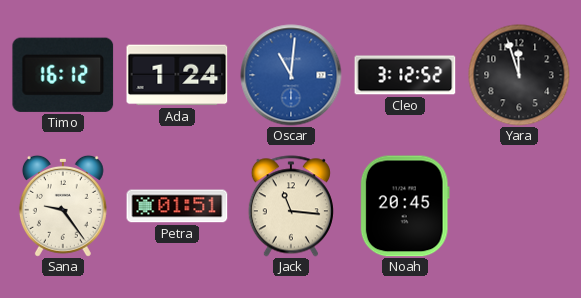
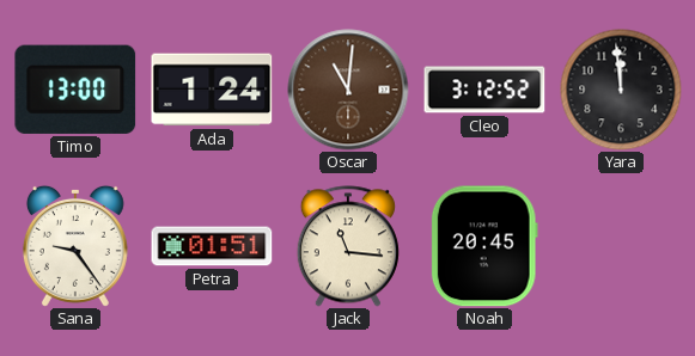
Timo: 16:12 -> 13:00 (75, 90)
Oscar dial: blue -> brown (348, 90)
Yara: 11:57 -> 11:59 (621, 90)
